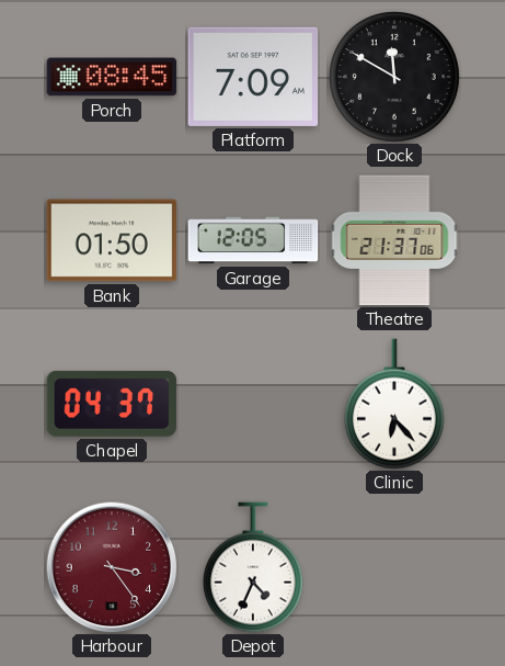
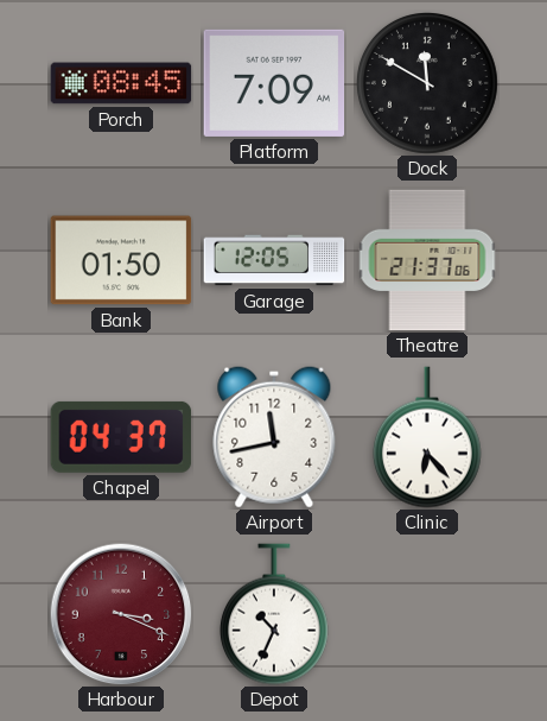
Airport: none -> 11:43 (274, 437)
Harbour: 3:24 -> 3:19 (121, 614)
Depot: 4:34 -> 10:34 (274, 614)
